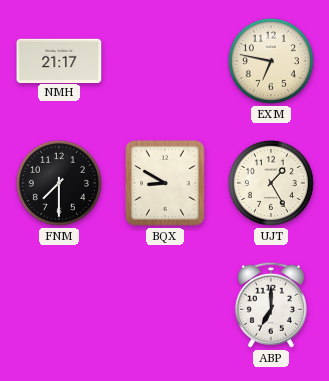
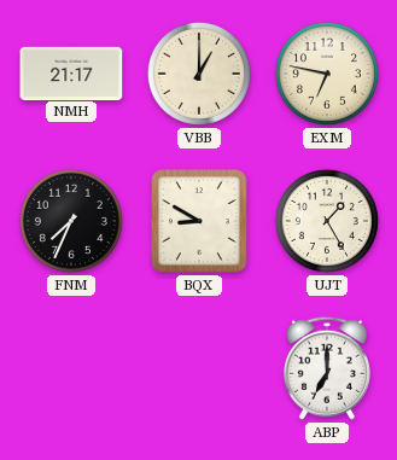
VBB: none -> 1:00 (199, 74)
FNM: 7:30 -> 7:34 (71, 221)
